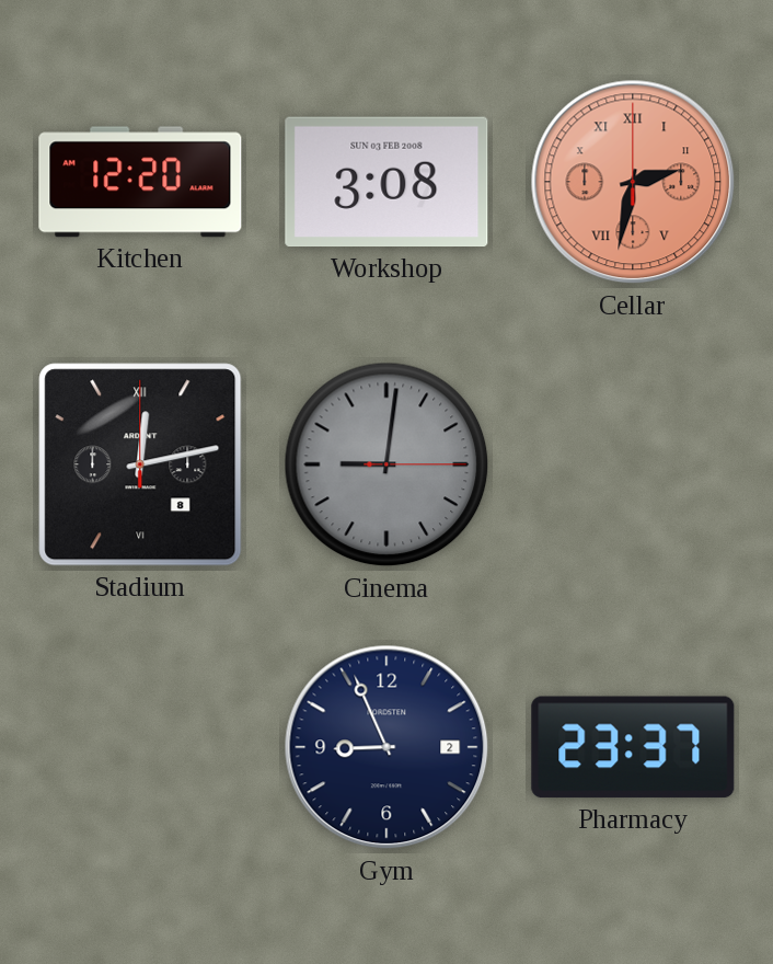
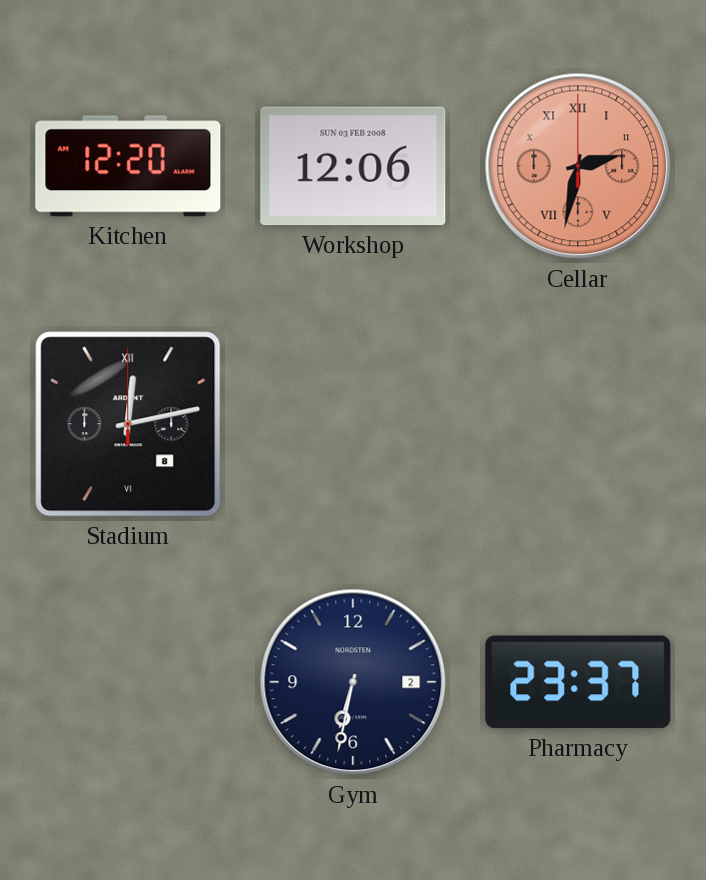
Workshop: 3:08 -> 12:06 (353, 166)
Cinema: 9:01 -> none (386, 464)
Gym: 8:56 -> 6:32 (353, 682)
